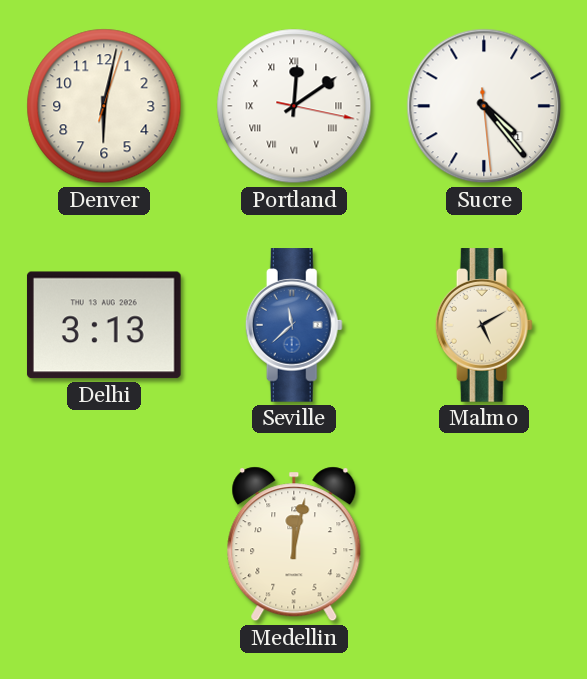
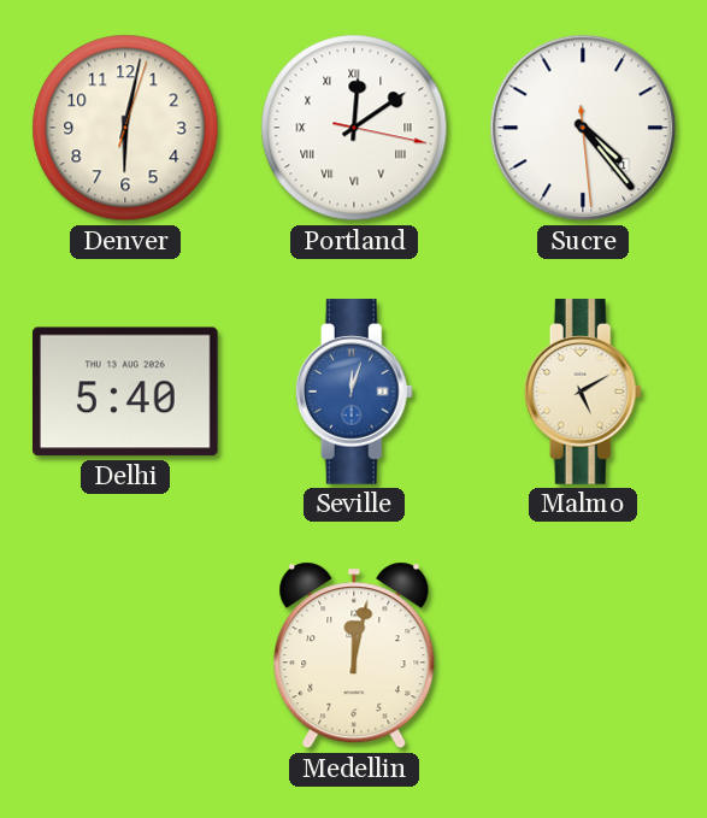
Delhi: 3:13 -> 5:40 (125, 392)
Seville: 11:38 -> 12:03 (354, 392)
